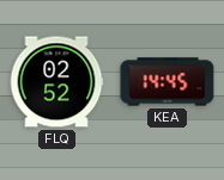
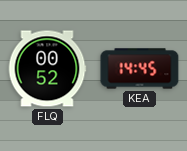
FLQ: 02:52 -> 00:52 (47, 69)
